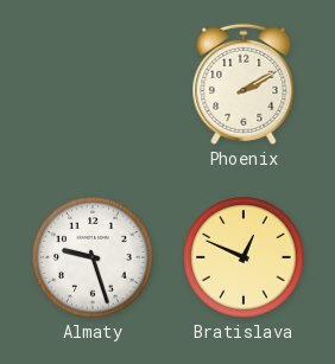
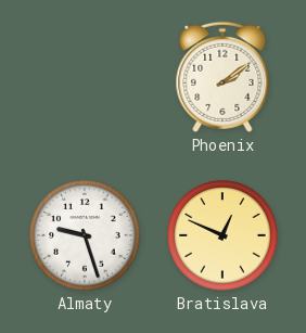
Phoenix: 2:10 -> 2:09 (222, 77)
